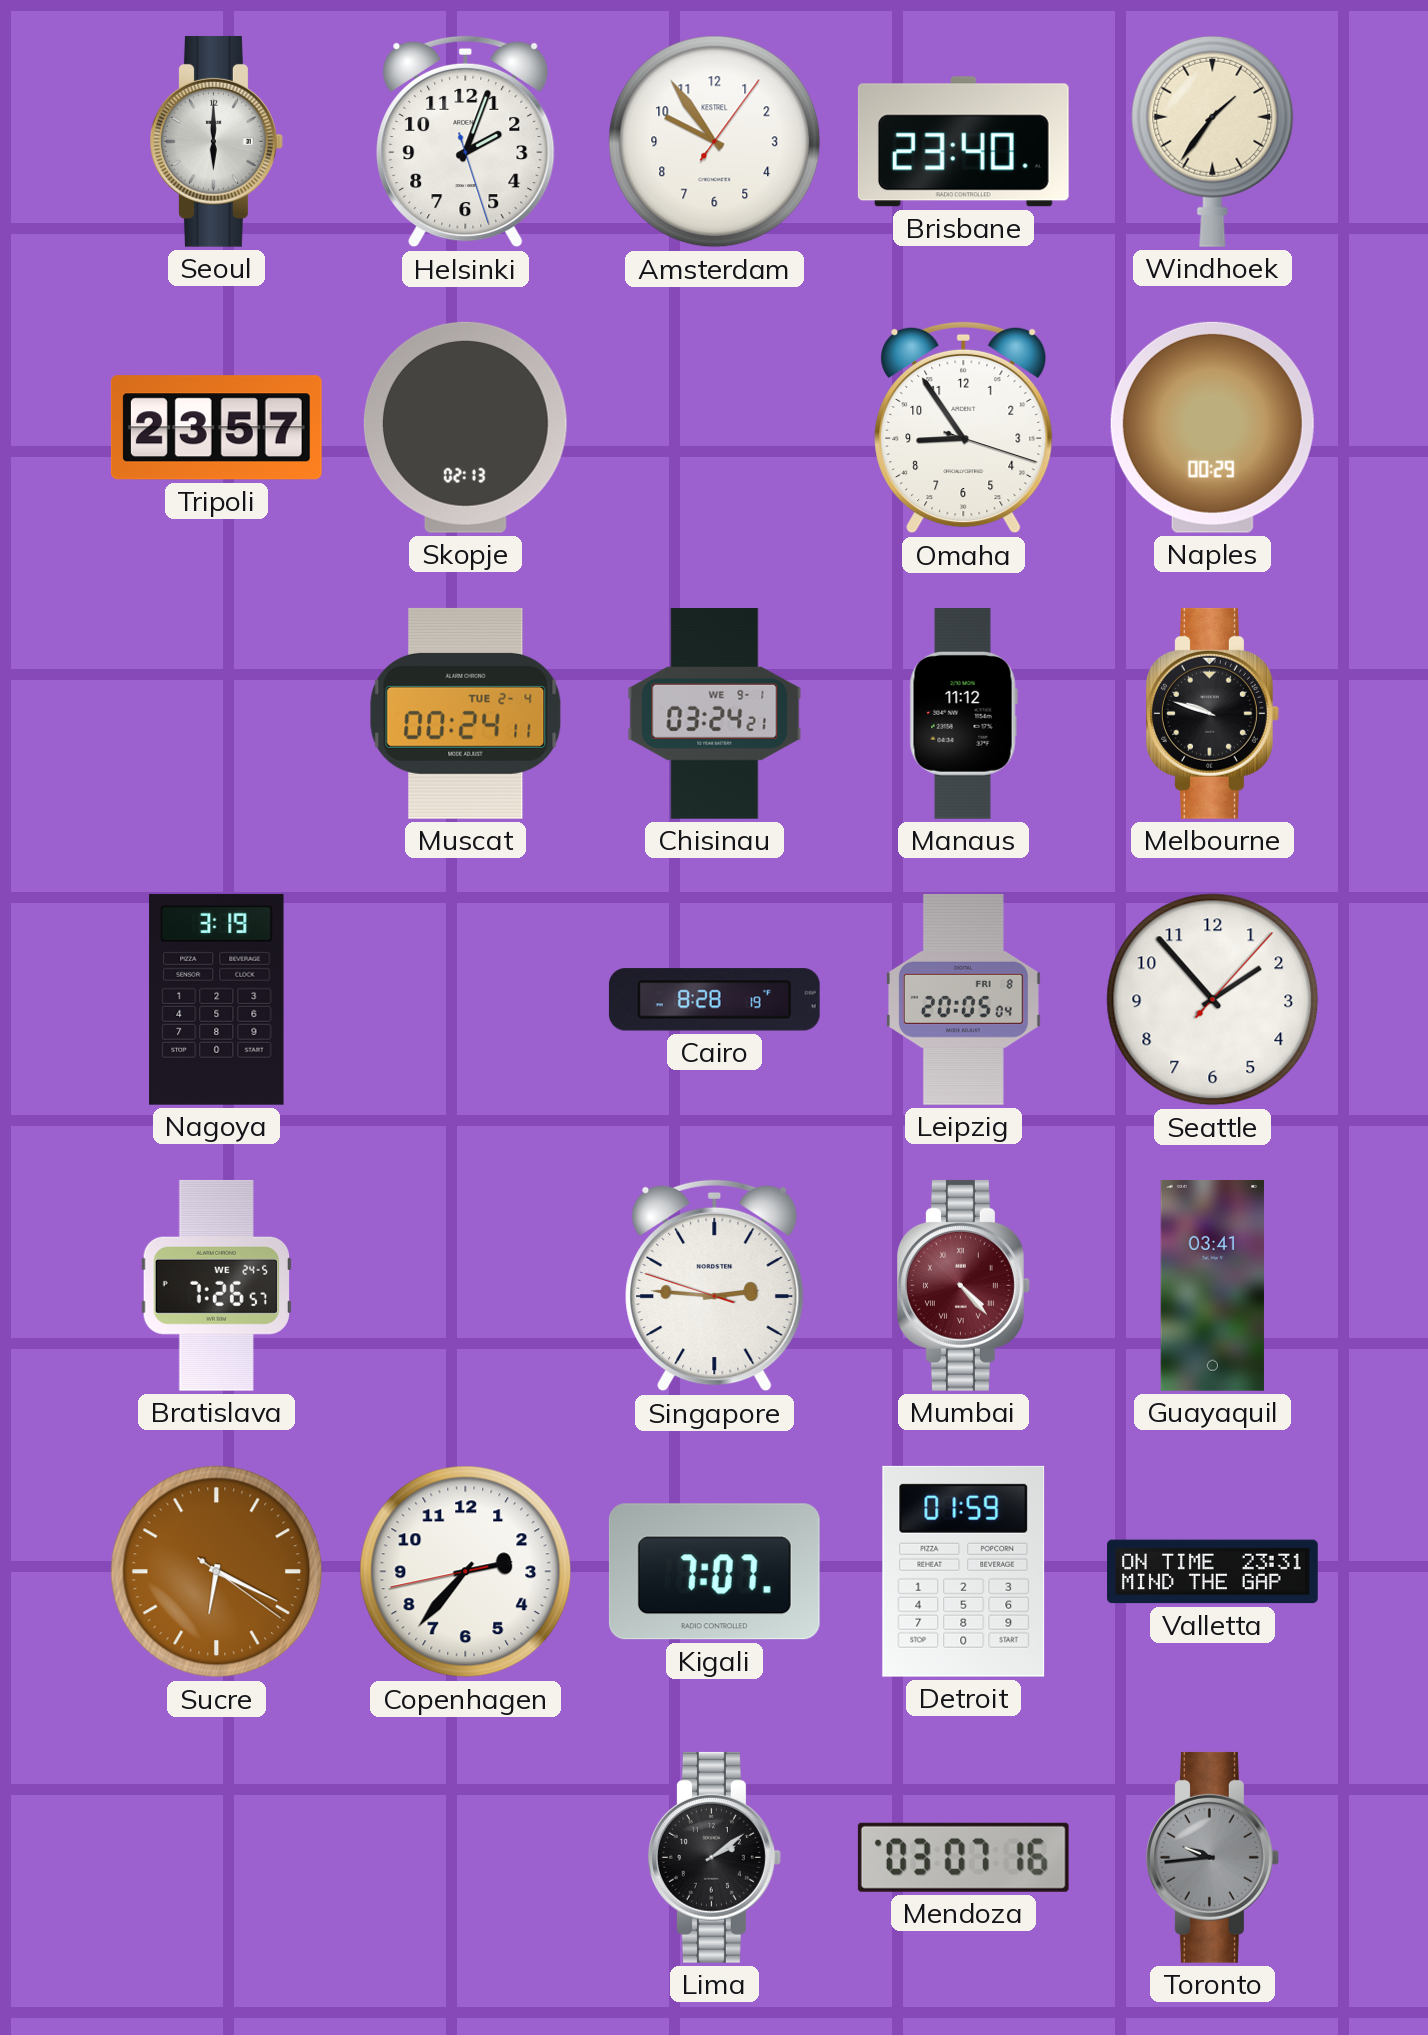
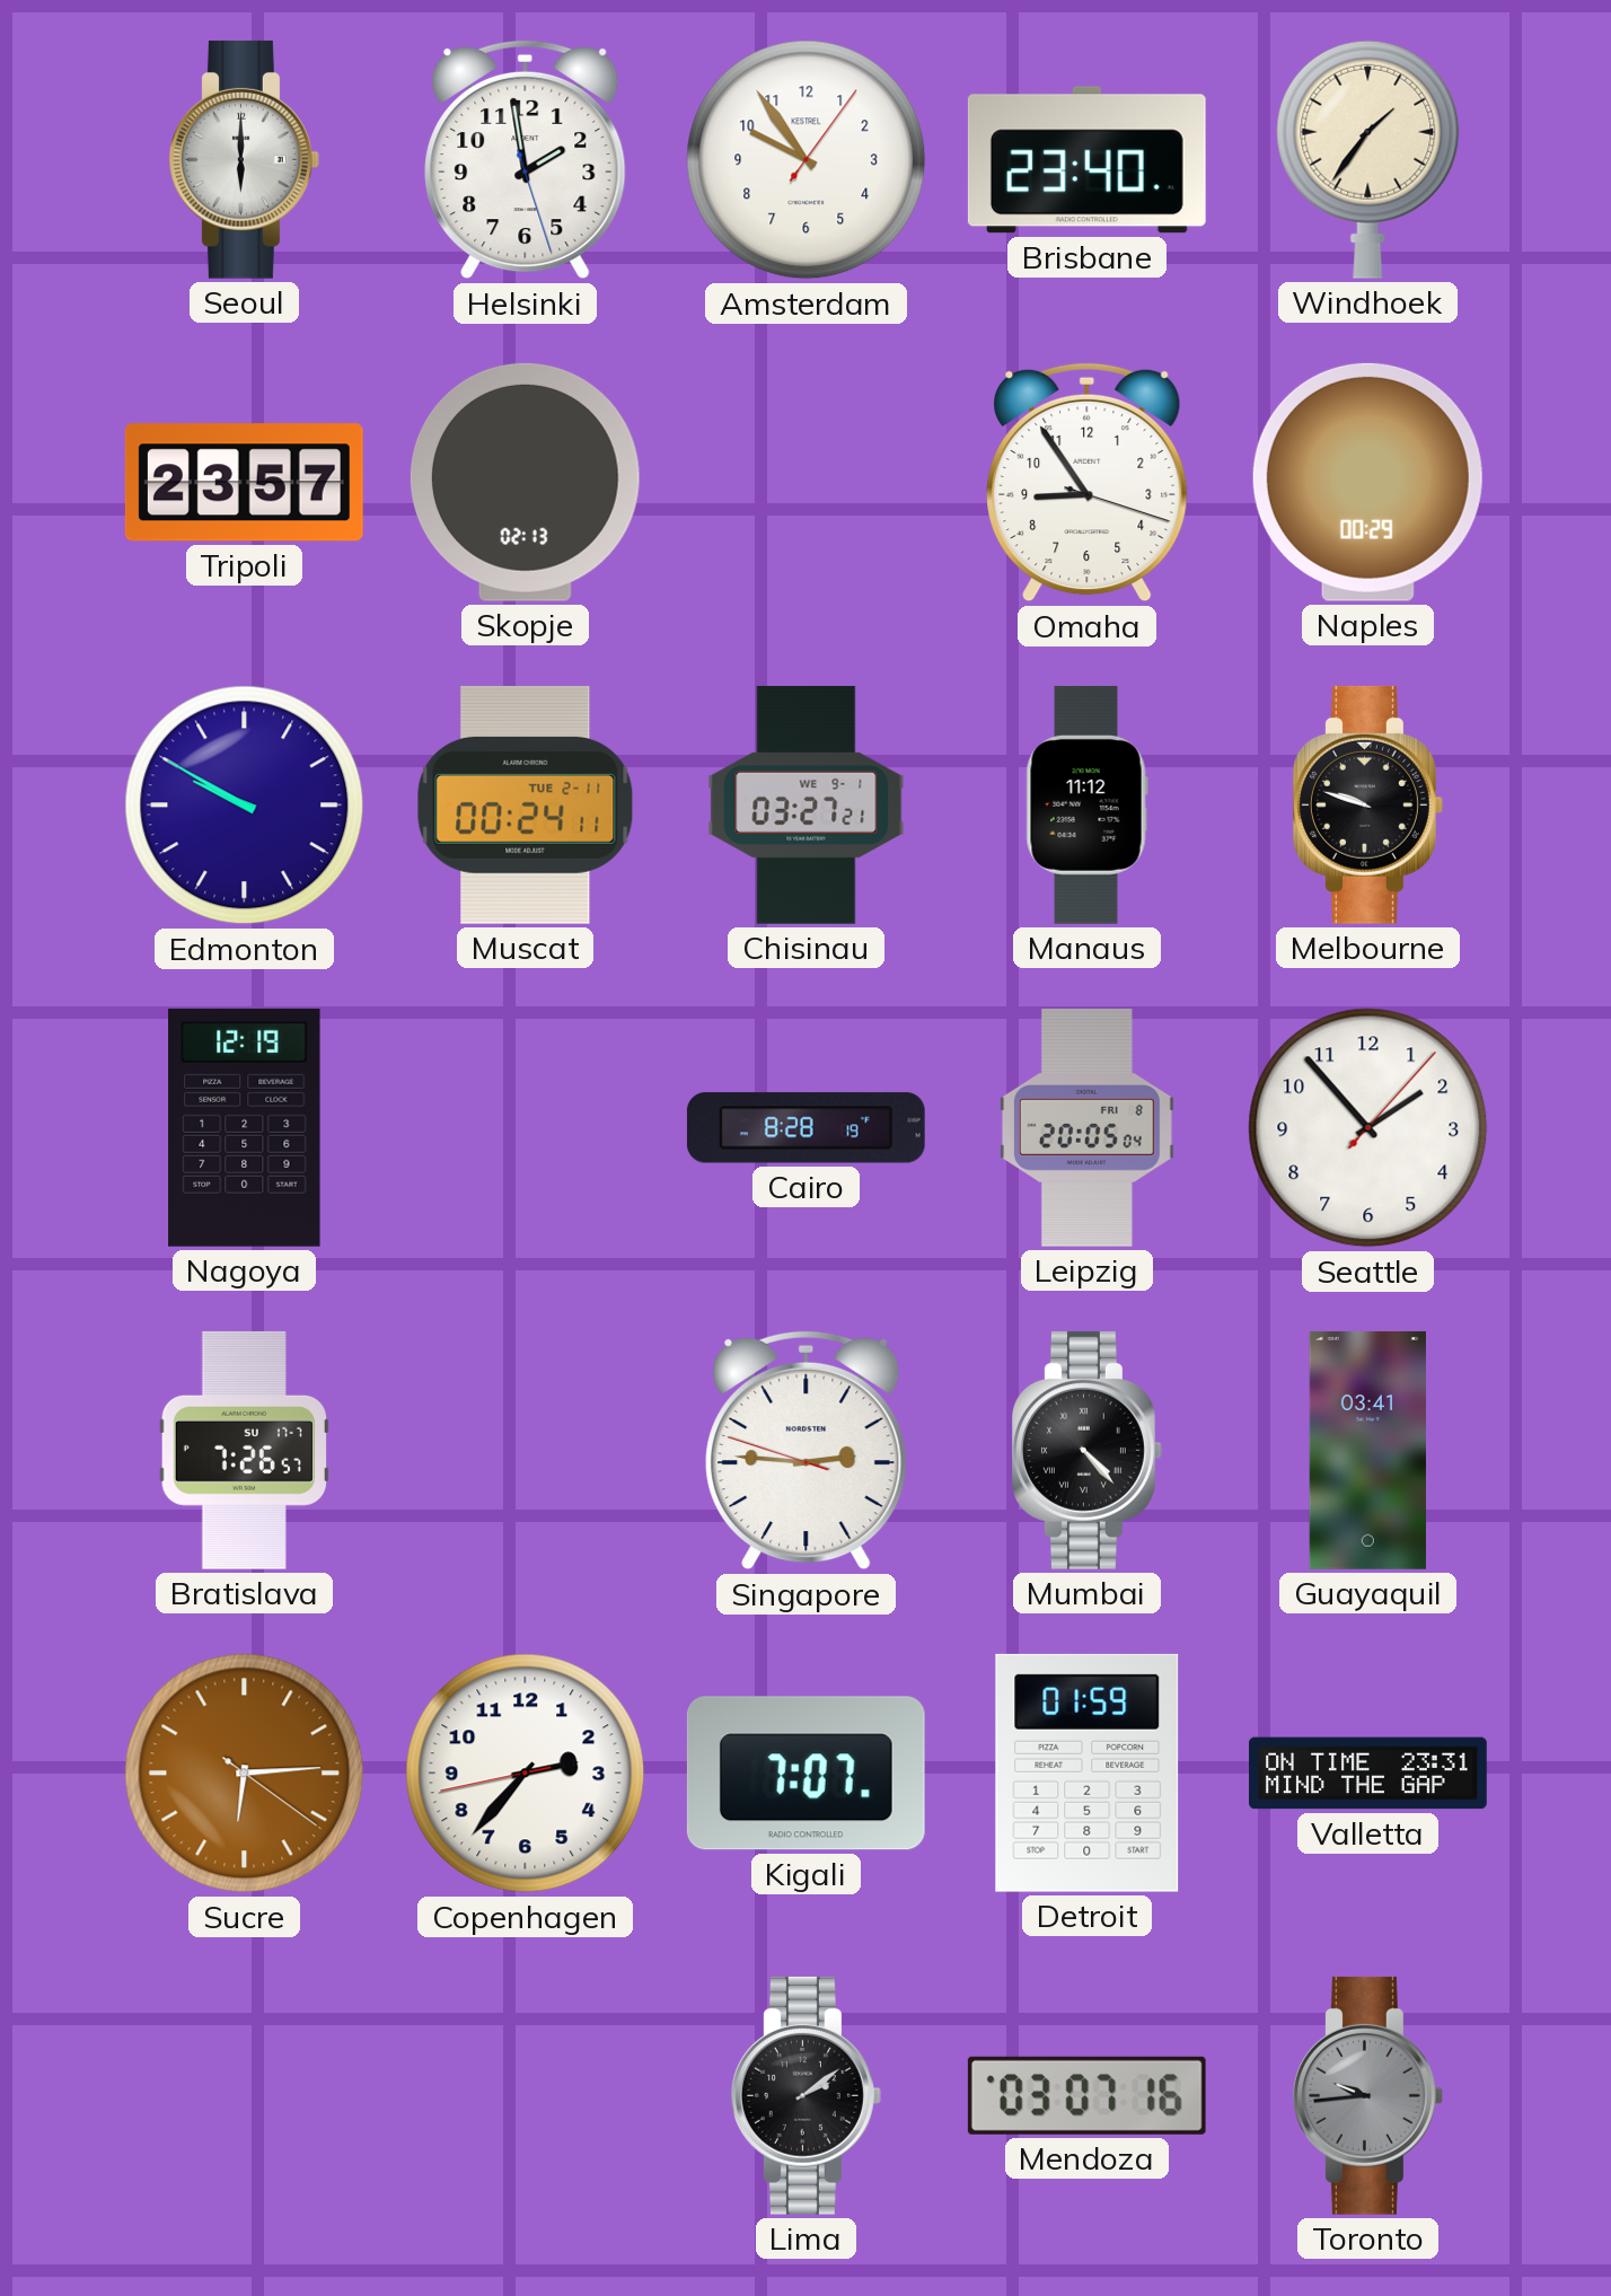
Helsinki: 2:03 -> 1:58 (526, 160)
Edmonton: none -> 9:50 (245, 806)
Muscat date: TUE 2-4 -> TUE 2-11 (526, 804)
Chisinau: 03:24 -> 03:27 (807, 804)
Nagoya: 3:19 -> 12:19 (245, 1127)
Bratislava date: WE 24-5 -> SU 17-7 (244, 1450)
Mumbai dial: burgundy -> black (1088, 1450)
Sucre: 6:19 -> 6:14 (245, 1774)
